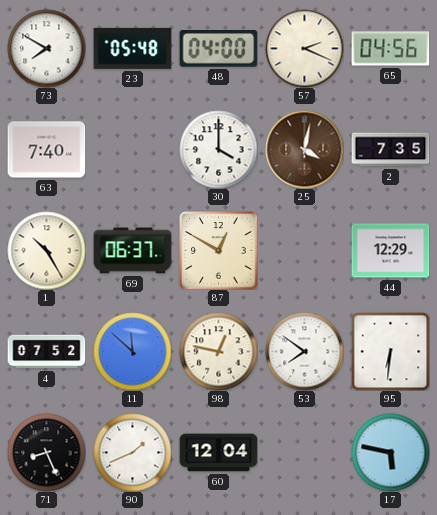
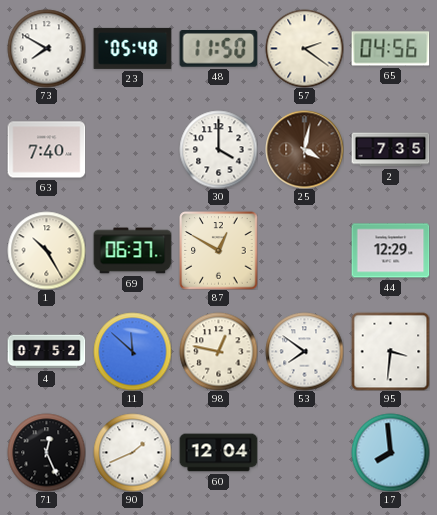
48: 04:00 -> 11:50 (218, 49)
57: 2:19 -> 2:21 (304, 48)
95: 6:31 -> 3:31 (390, 351)
71: 8:26 -> 12:26 (46, 452)
17: 5:47 -> 7:59 (390, 452)
